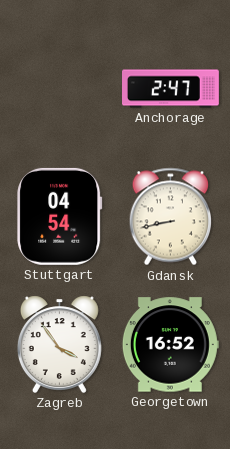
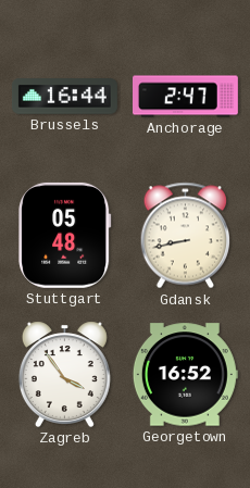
Brussels: none -> 16:44 (64, 97)
Stuttgart: 04:54 -> 05:48 (65, 235)
